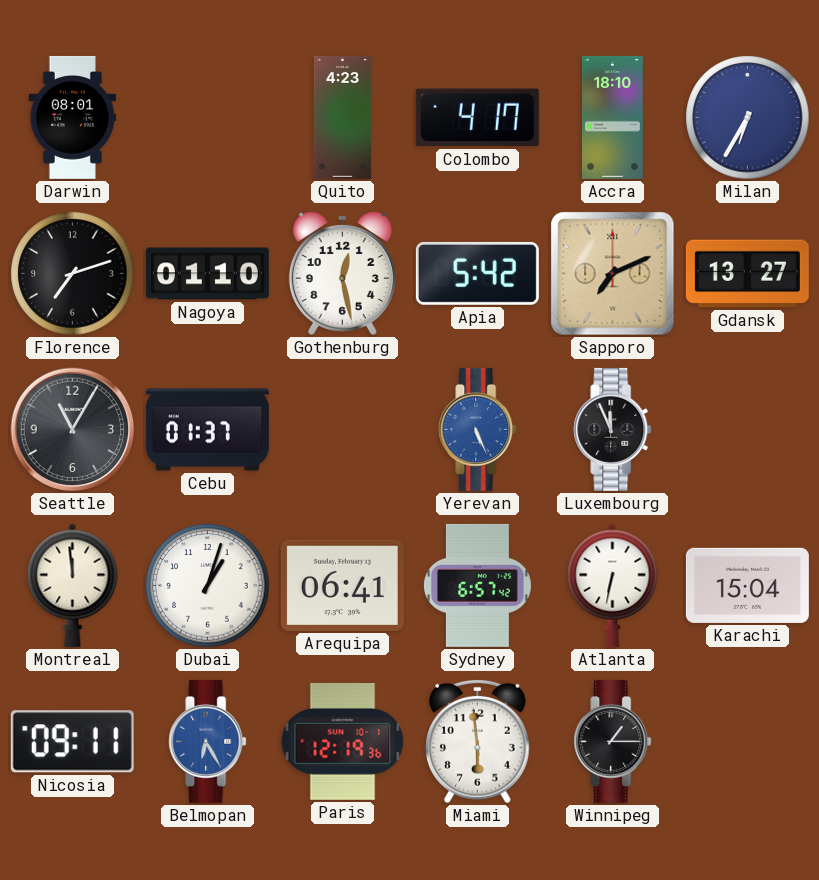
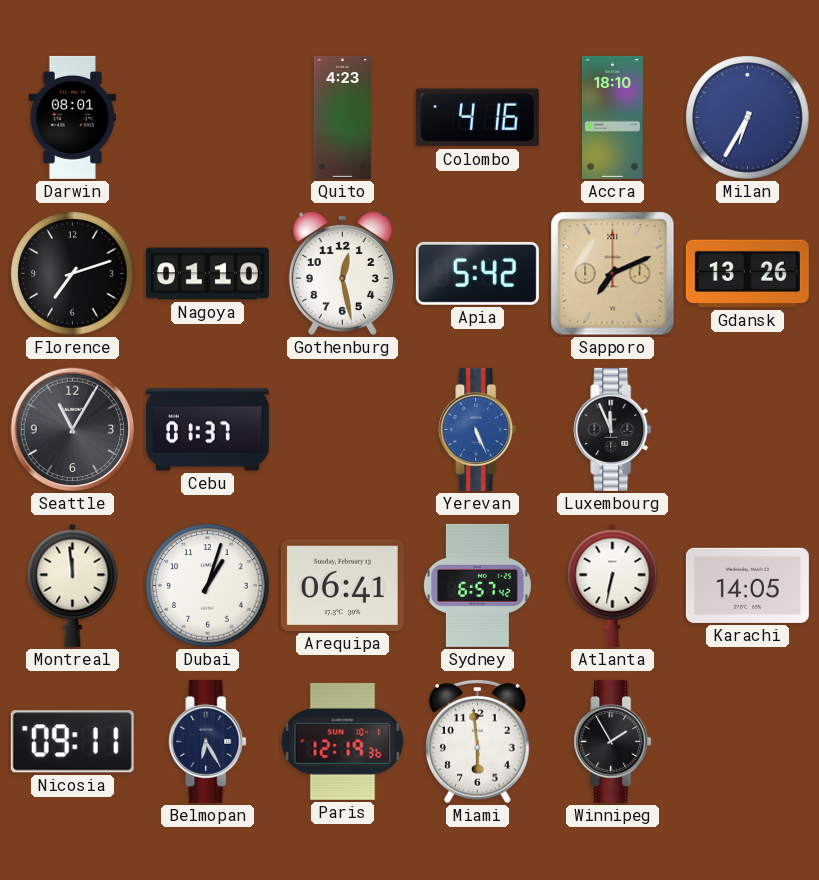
Colombo: 4:17 -> 4:16 (477, 118)
Gdansk: 13:27 -> 13:26 (747, 274)
Karachi: 15:04 -> 14:05 (747, 585)
Belmopan dial: blue -> navy (208, 741)
Winnipeg: 1:15 -> 1:55 (613, 741)
